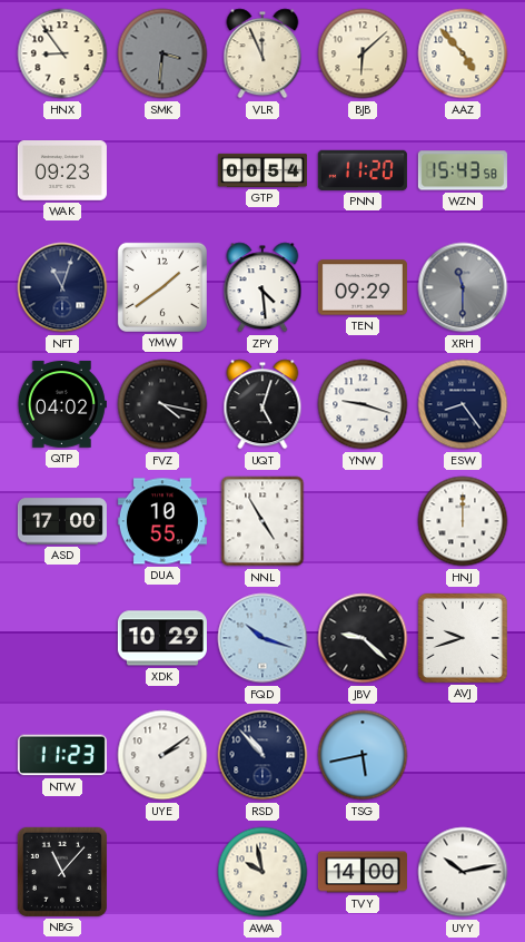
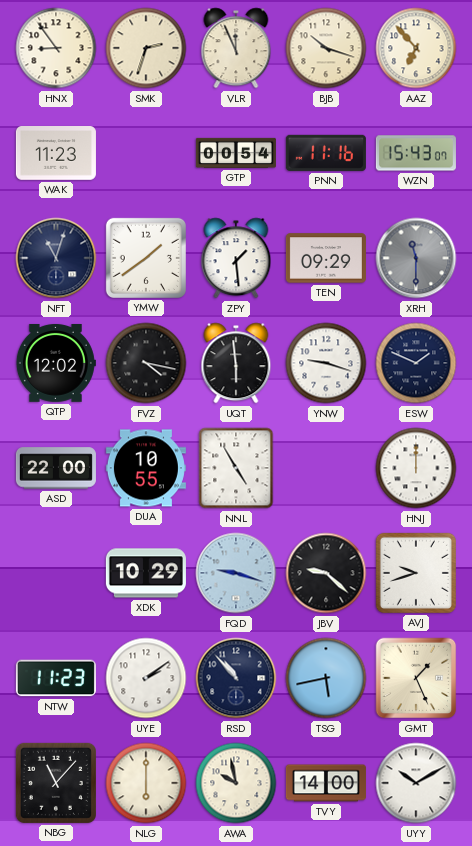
SMK: 3:31 -> 2:33 (146, 48)
SMK dial: grey -> cream (146, 48)
BJB: 6:08 -> 10:18 (326, 48)
AAZ: 4:53 -> 6:53 (416, 48)
WAK: 09:23 -> 11:23 (56, 154)
PNN: 11:20 -> 11:16 (326, 153)
WZN: 15:43:58 -> 15:43:07 (416, 153)
ZPY: 4:29 -> 1:29 (236, 258)
QTP: 04:02 -> 12:02 (55, 363)
UQT: 5:03 -> 5:59 (236, 363)
ESW: 8:24 -> 1:49 (416, 363)
ASD: 17:00 -> 22:00 (56, 468)
FQD: 10:18 -> 9:18 (236, 573)
GMT: none -> 1:26 (416, 678)
NLG: none -> 6:00 (146, 783)
UYY: 10:13 -> 10:10 (416, 783)
